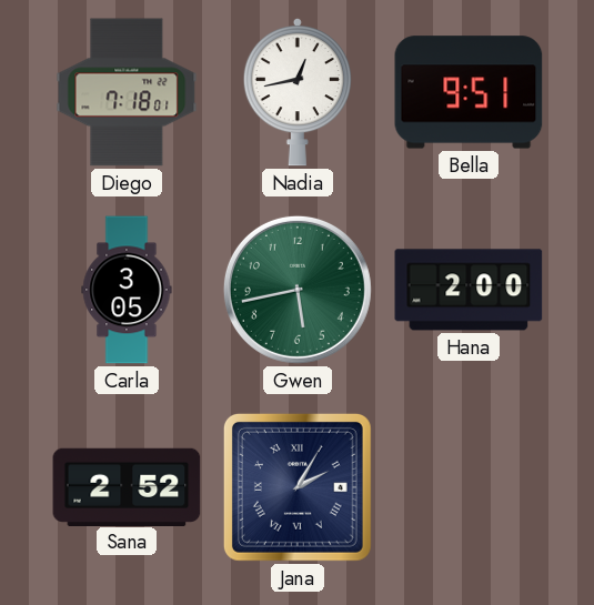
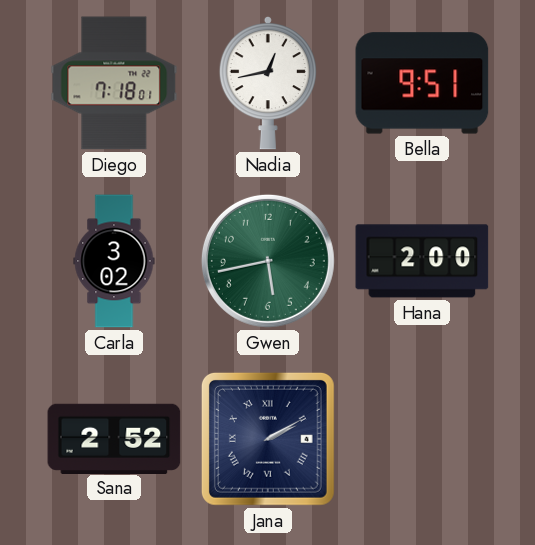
Carla: 3:05 -> 3:02 (114, 261)
Jana: 2:05 -> 2:10 (268, 439)
